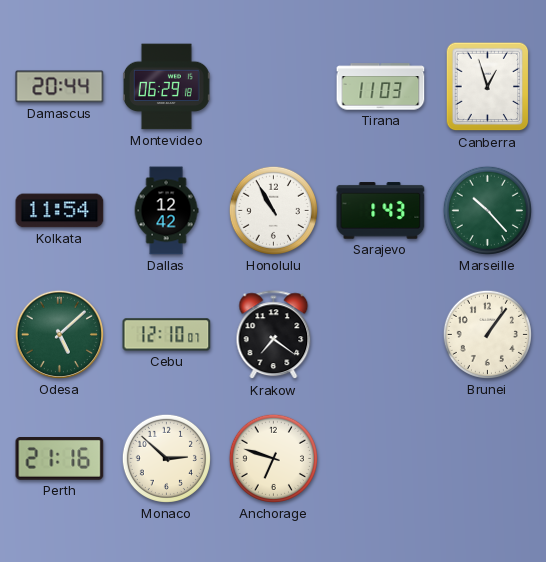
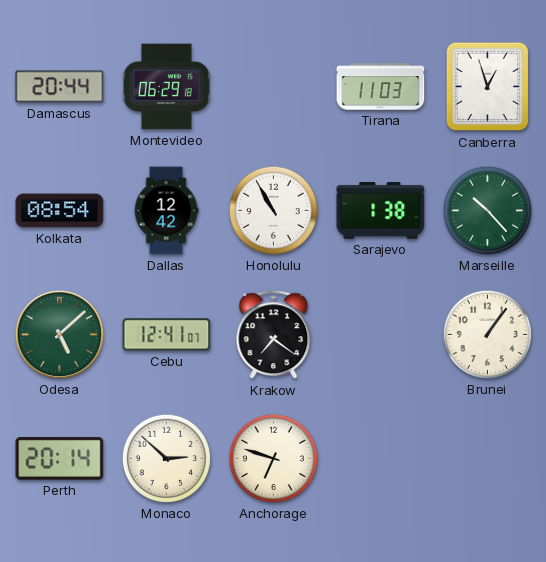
Kolkata: 11:54 -> 08:54 (60, 211)
Sarajevo: 1:43 -> 1:38 (381, 211)
Cebu: 12:10 -> 12:41 (167, 335)
Perth: 21:16 -> 20:14 (60, 459)
